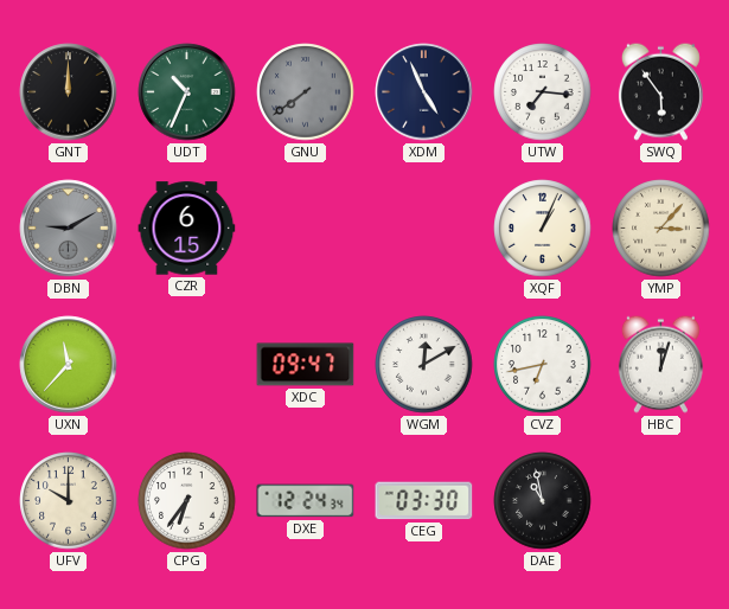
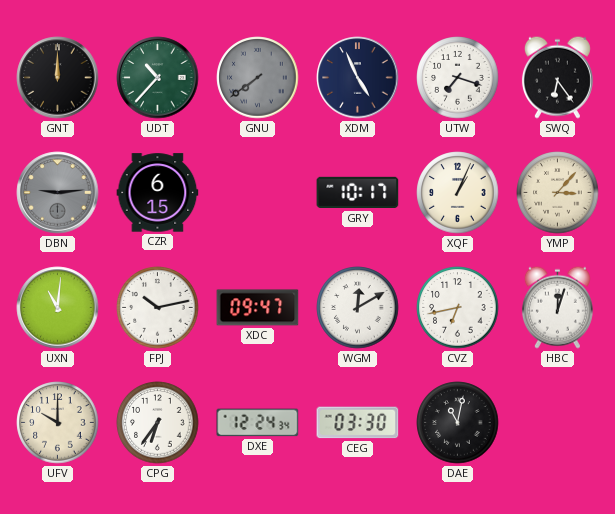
UDT: 10:34 -> 10:37 (158, 78)
UTW: 7:16 -> 7:18 (458, 78)
SWQ: 5:54 -> 6:24 (557, 77)
DBN: 9:10 -> 9:14 (58, 193)
GRY: none -> 10:17 (358, 193)
UXN: 11:37 -> 11:01 (58, 308)
FPJ: none -> 10:13 (158, 308)
DAE: 10:58 -> 11:02 (458, 423)
